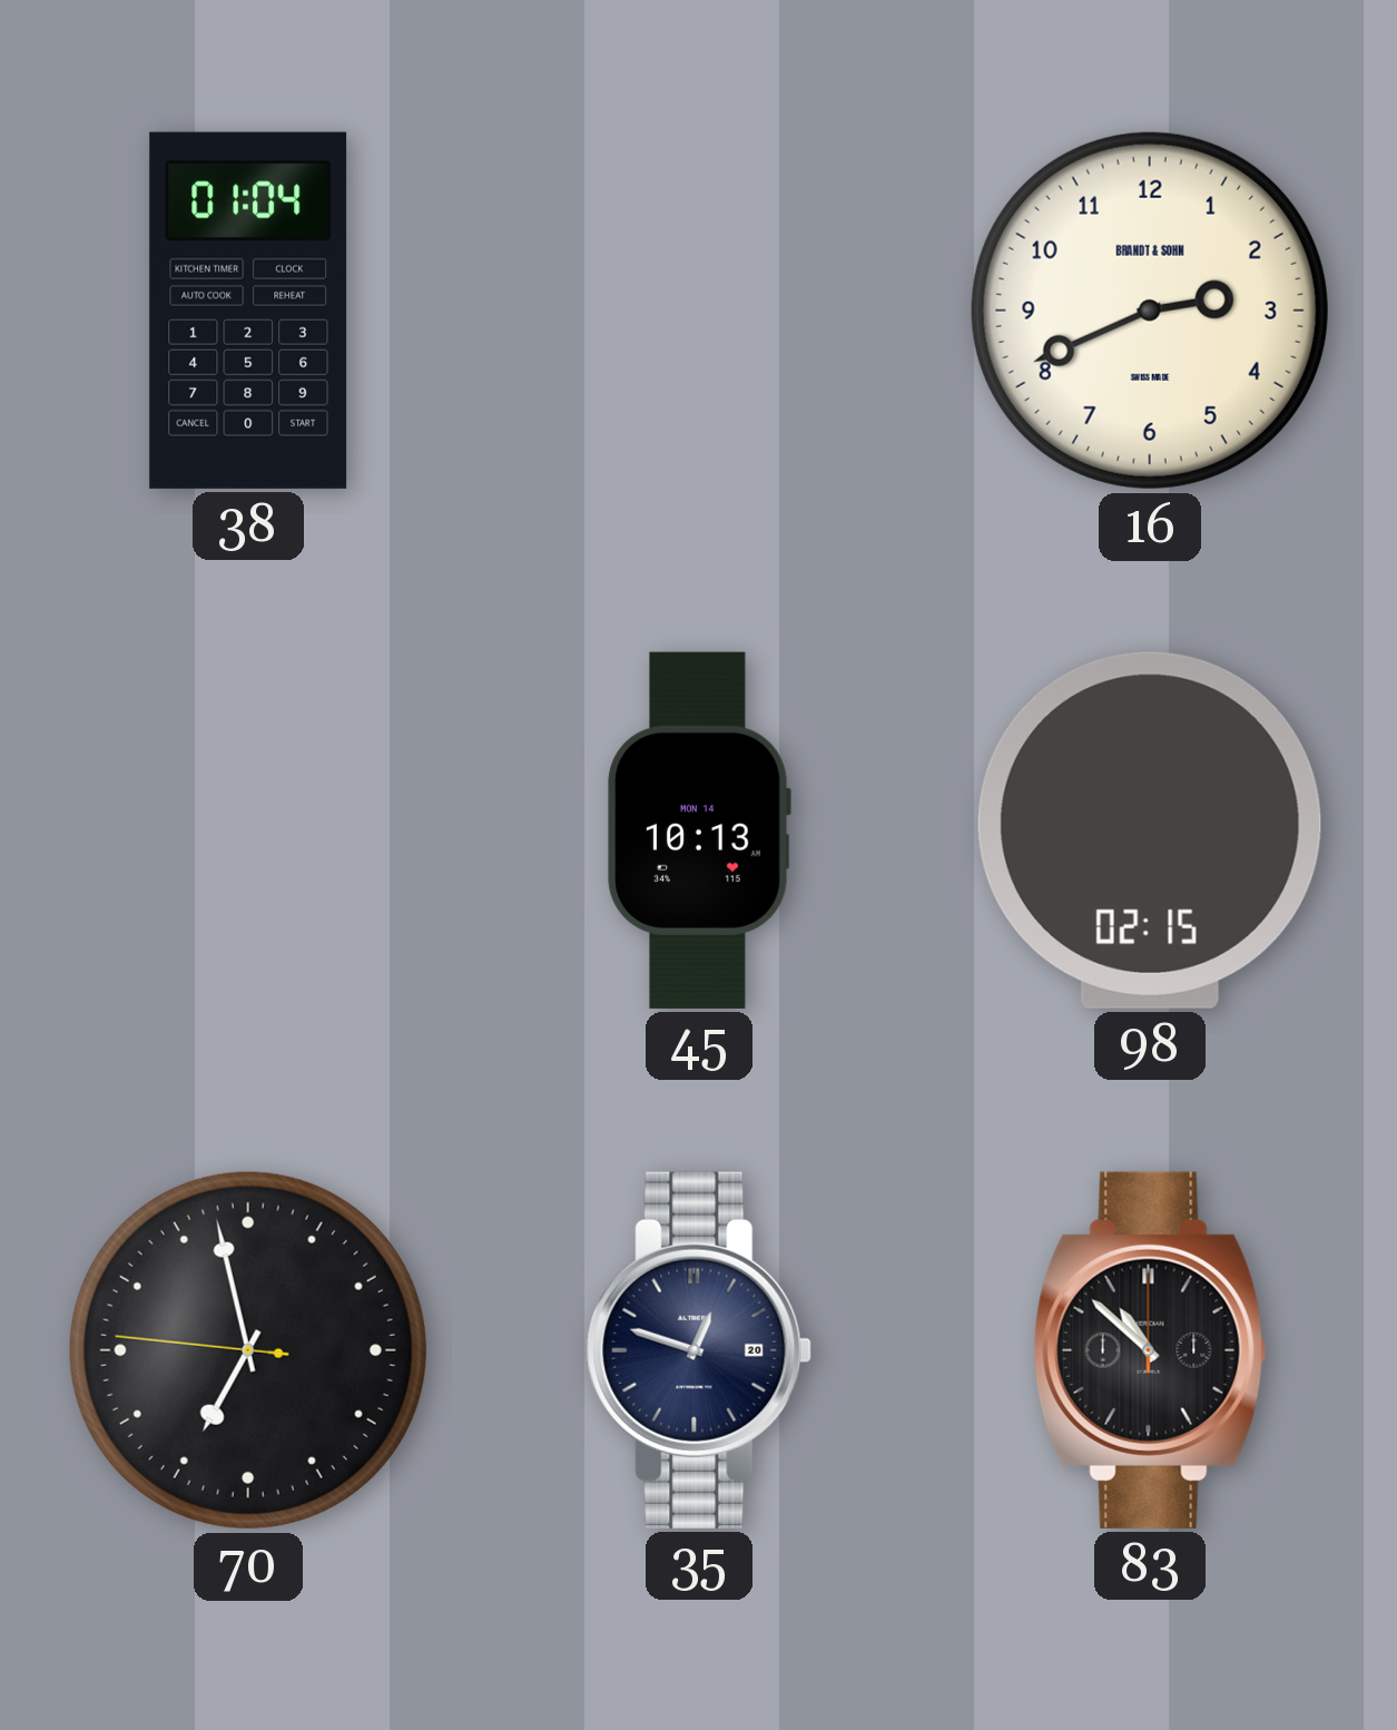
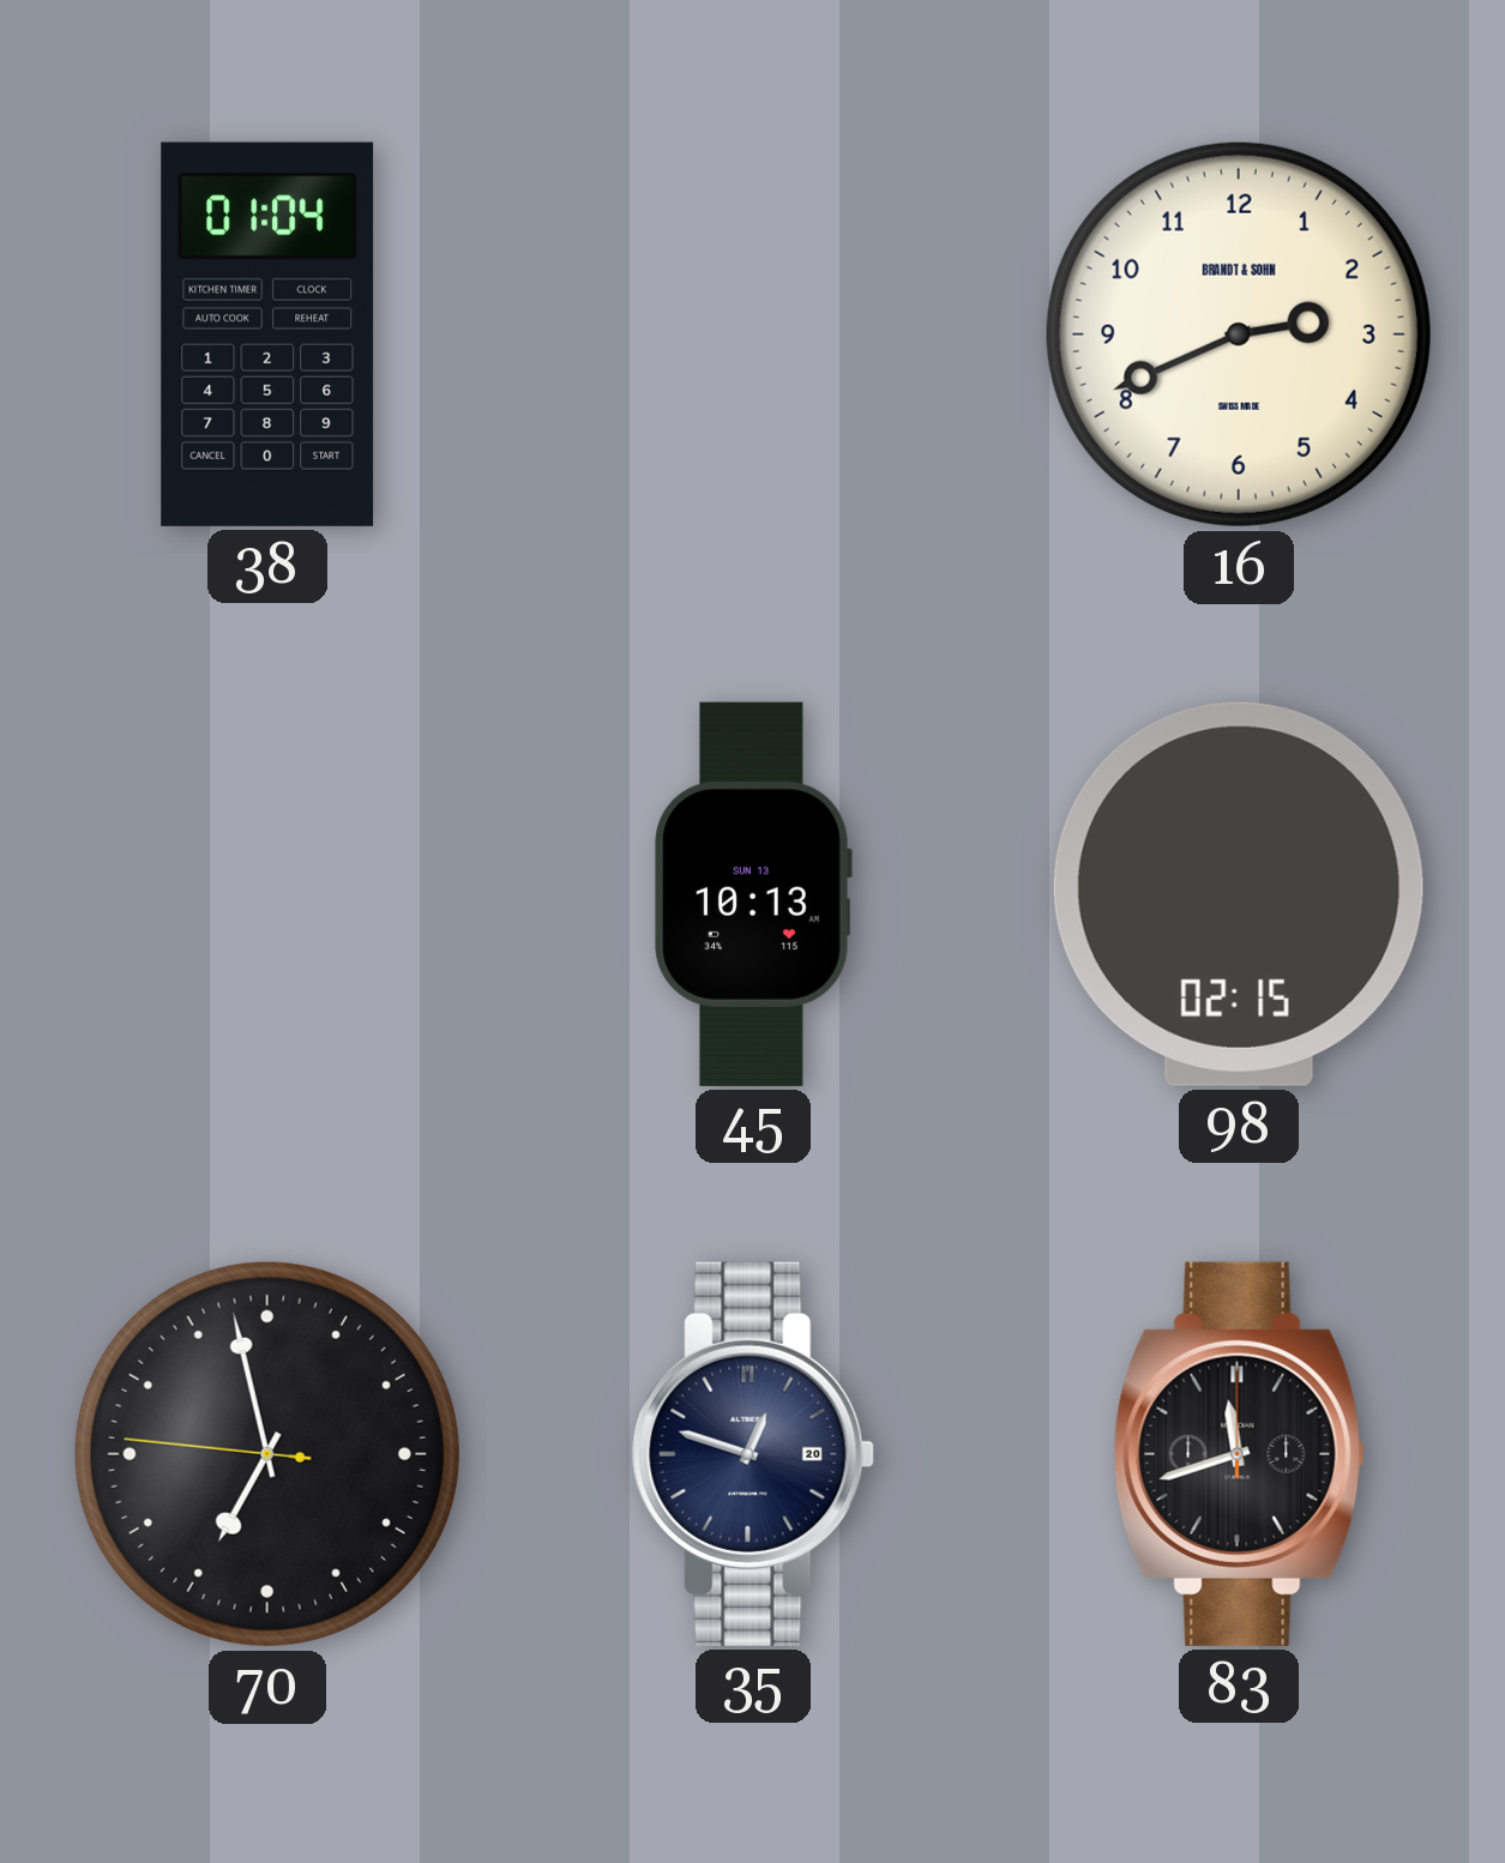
45 date: MON 14 -> SUN 13 (753, 894)
83: 10:52 -> 11:42 (1239, 1454)
